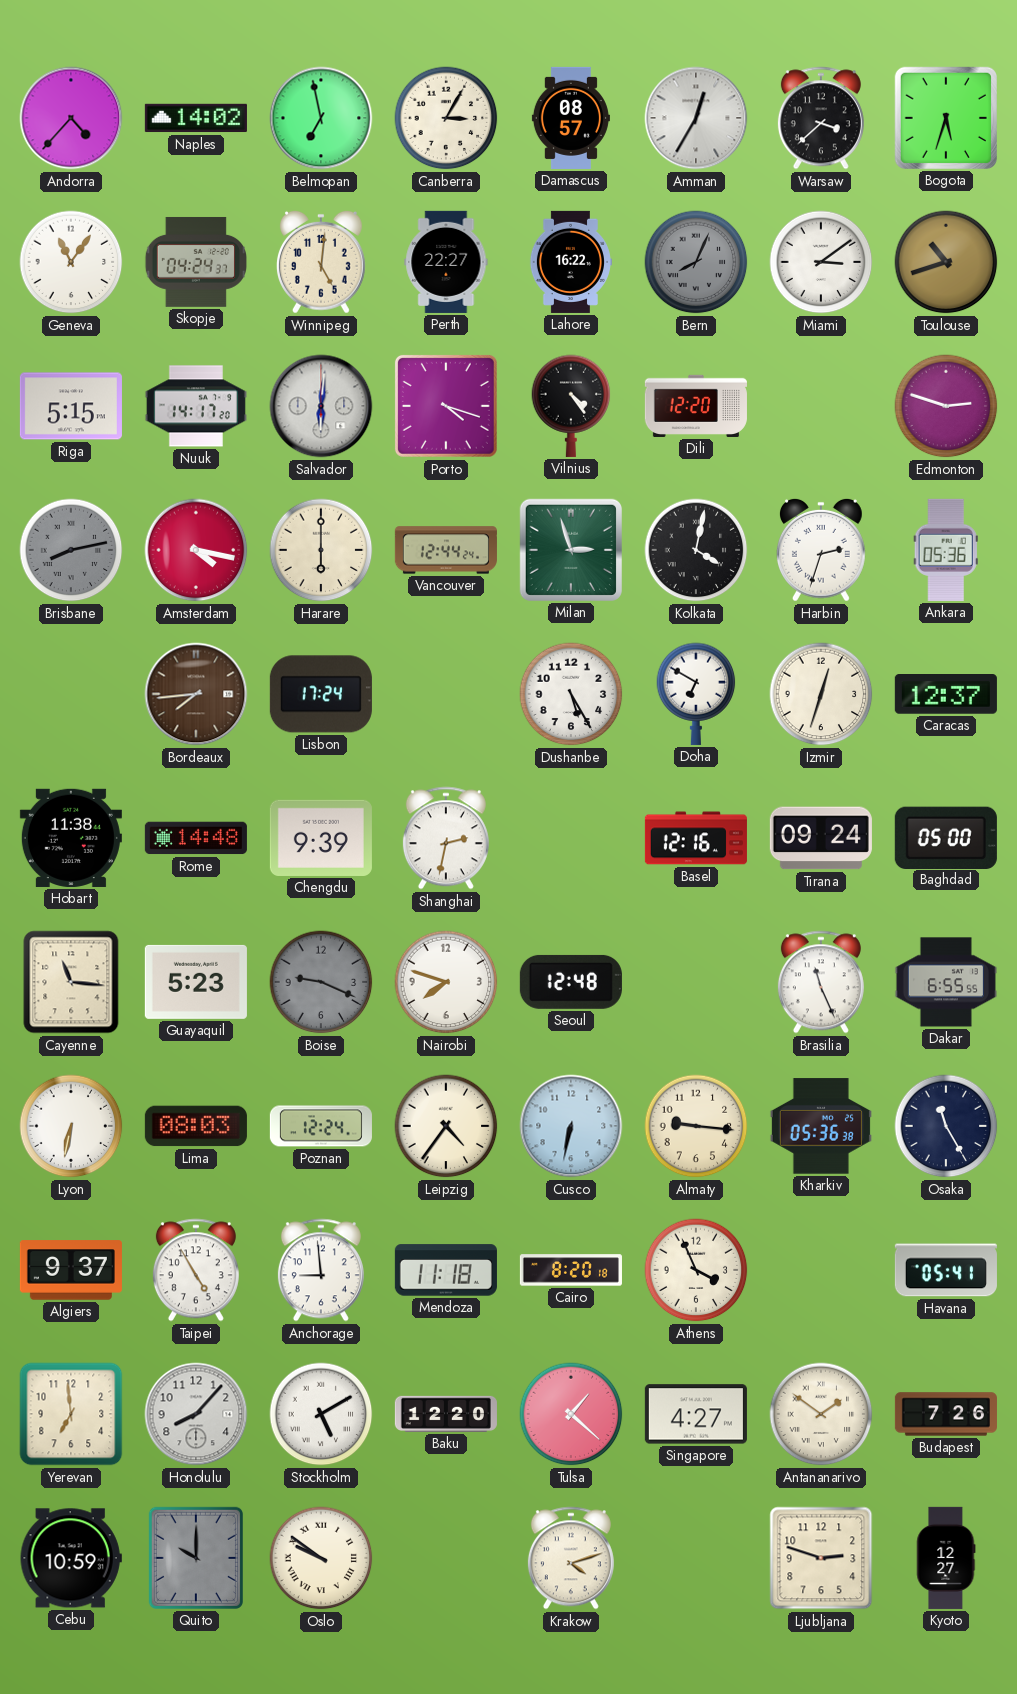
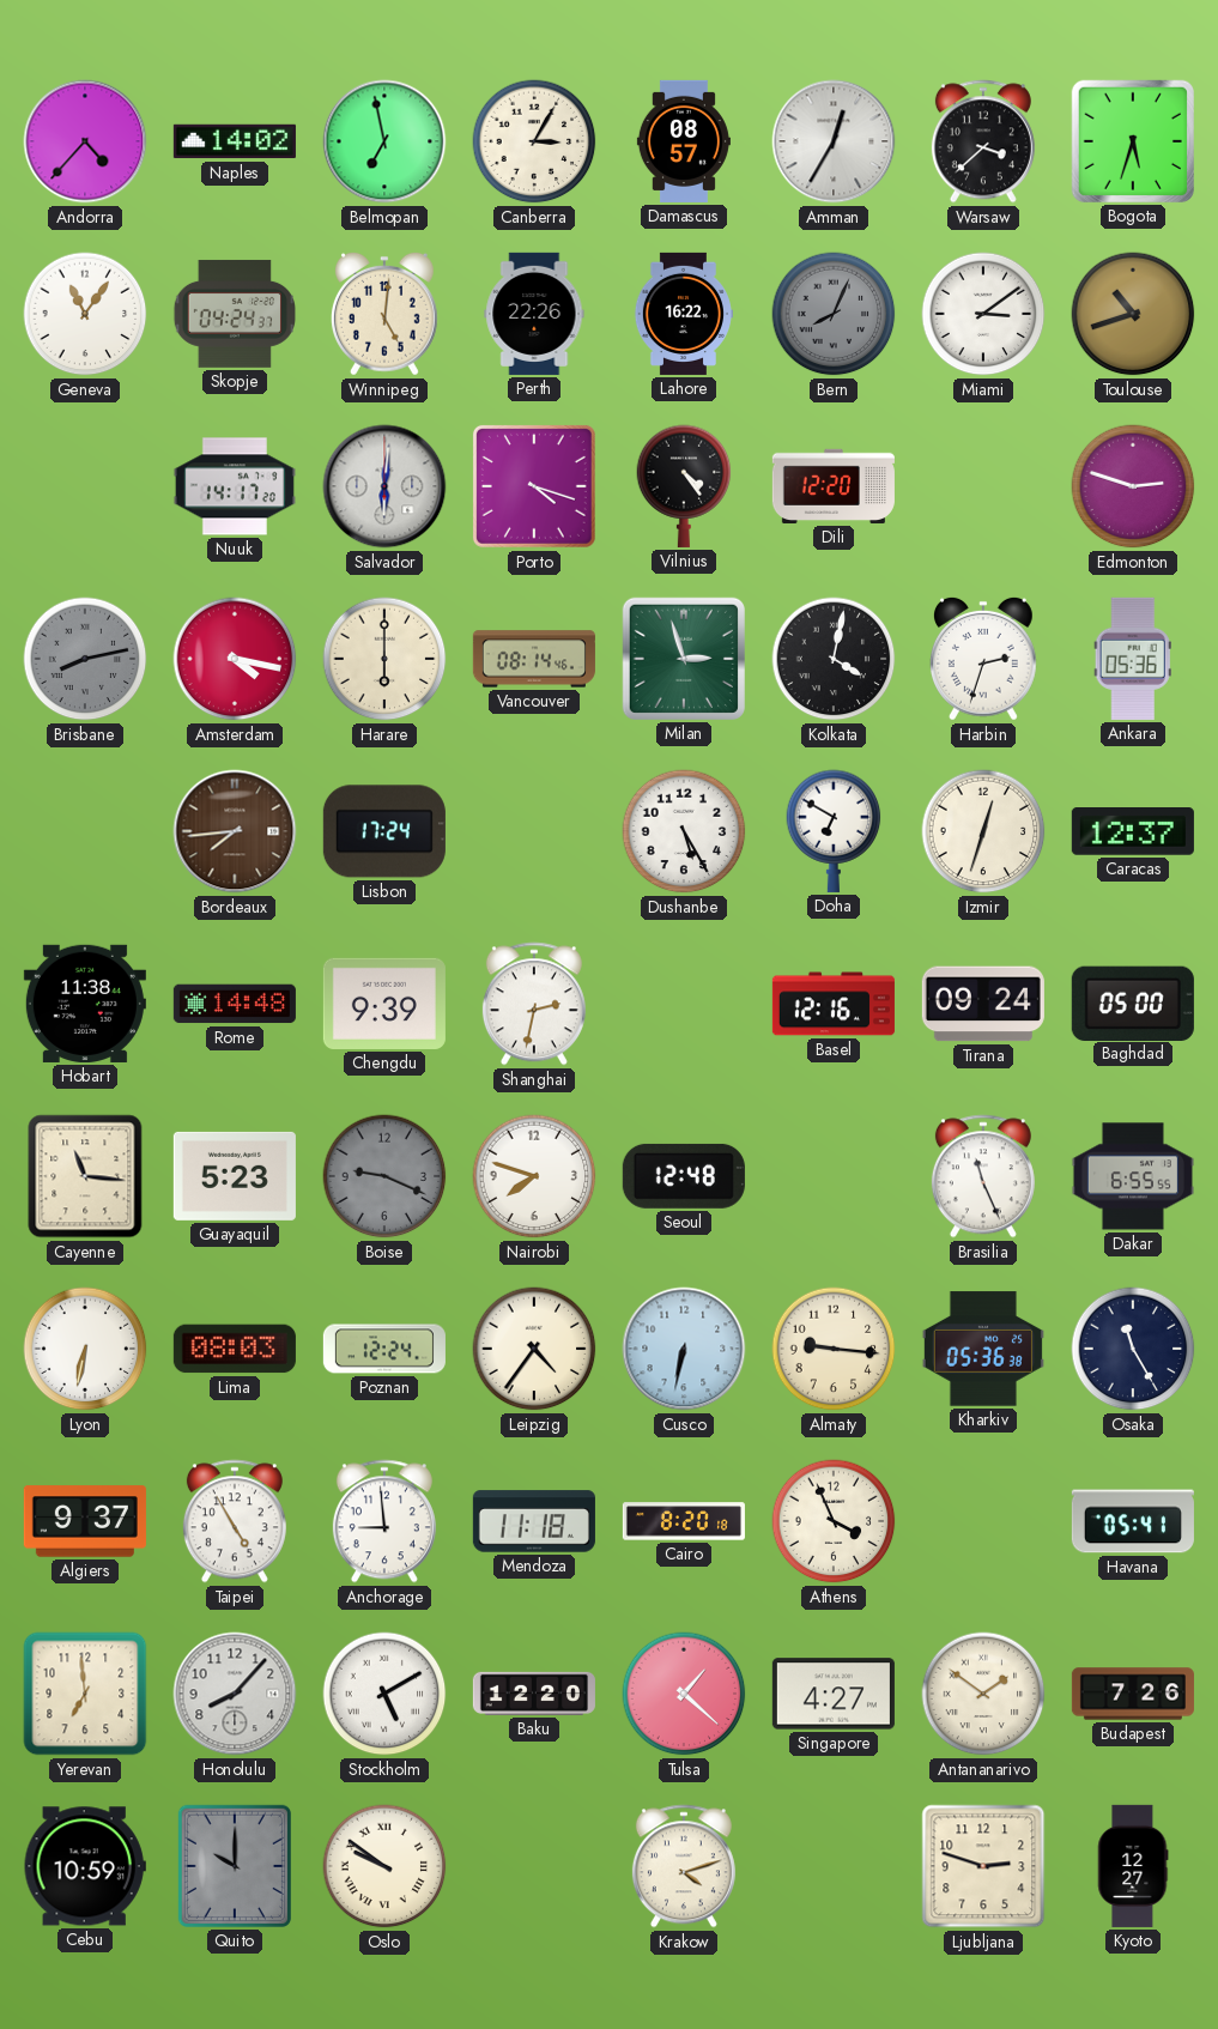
Perth: 22:27 -> 22:26 (534, 314)
Riga: 5:15 -> none (71, 406)
Vancouver: 12:44 -> 08:14 (534, 659)
